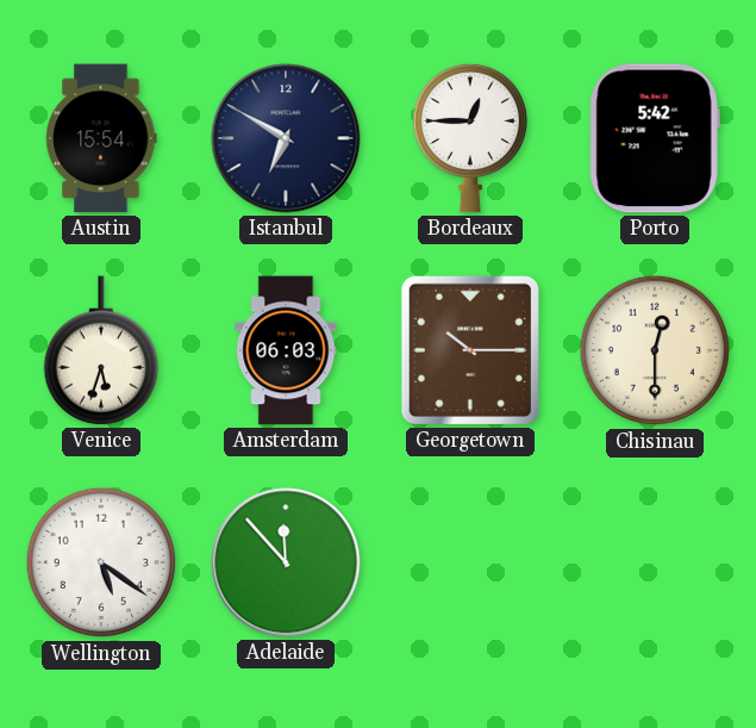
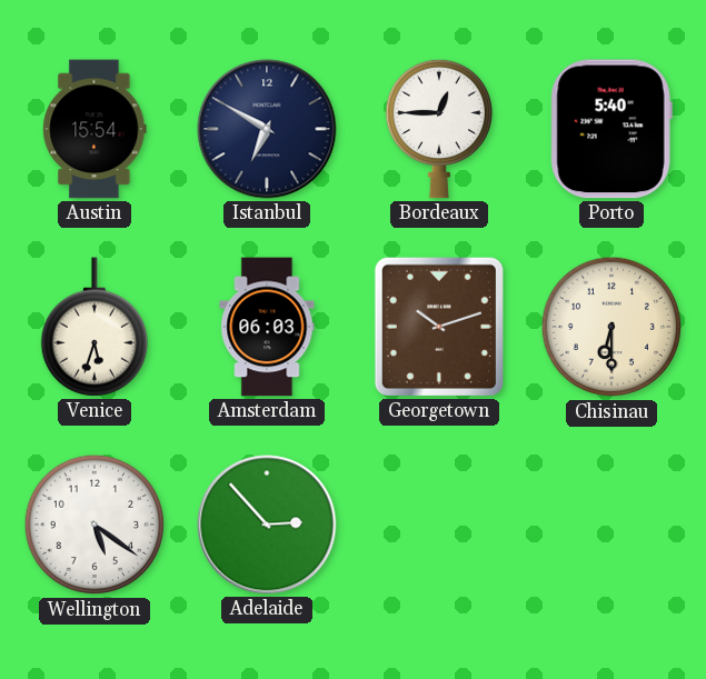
Porto: 5:42 -> 5:40 (611, 129)
Georgetown: 10:15 -> 10:12 (439, 327)
Chisinau: 12:30 -> 6:30 (611, 327)
Adelaide: 11:53 -> 2:53 (267, 525)
